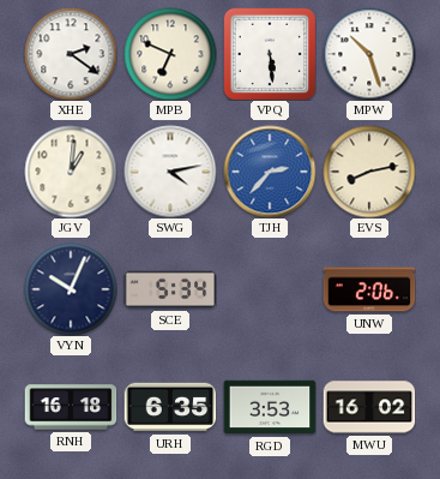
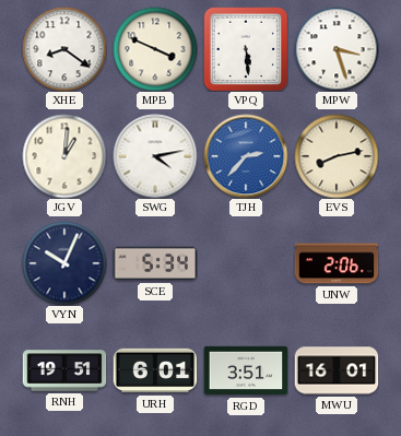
XHE: 2:21 -> 8:21 (64, 49)
MPB: 6:49 -> 3:49 (155, 49)
MPW: 10:27 -> 3:27 (337, 49)
RNH: 16:18 -> 19:51 (64, 370)
URH: 6:35 -> 6:01 (155, 370)
RGD: 3:53 -> 3:51 (246, 370)
MWU: 16:02 -> 16:01 (337, 370)
